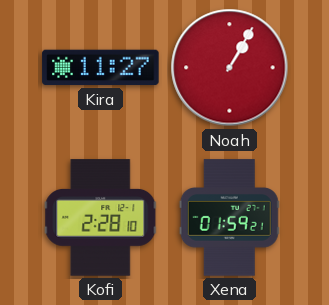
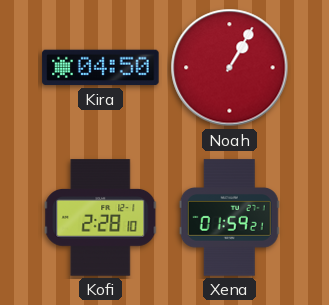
Kira: 11:27 -> 04:50 (101, 68)
